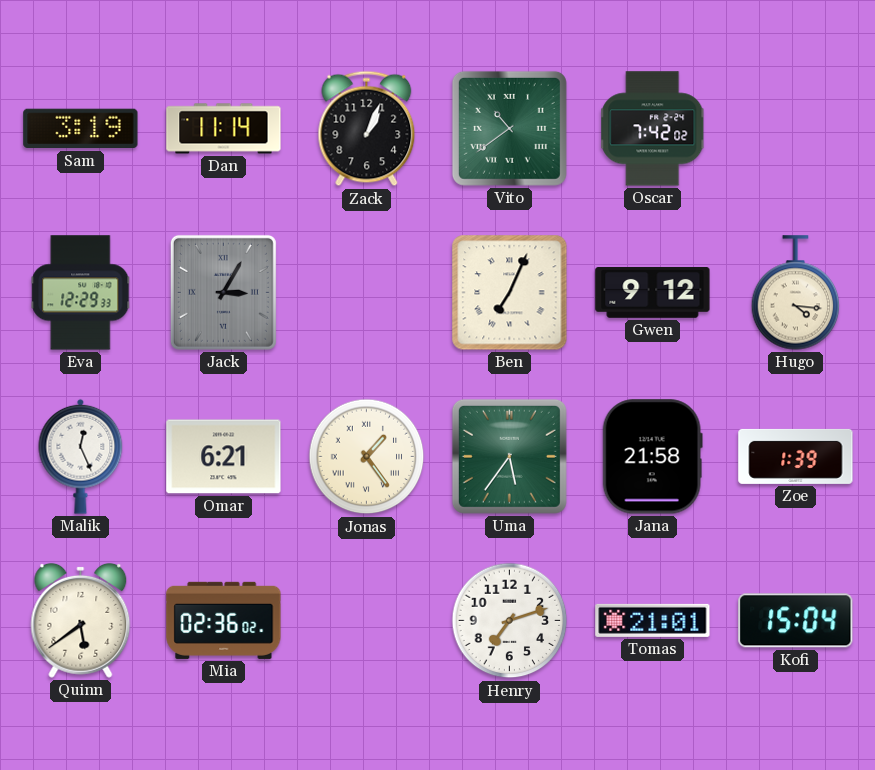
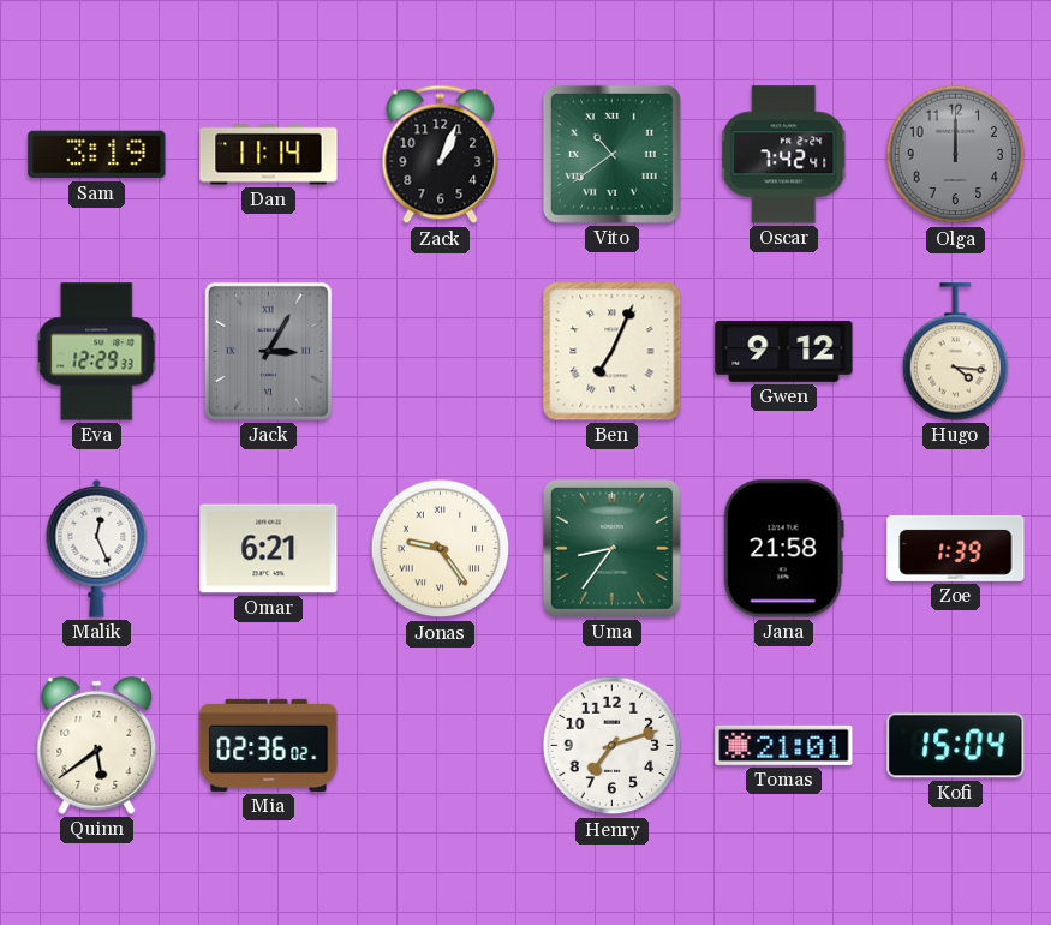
Oscar: 7:42:02 -> 7:42:41 (784, 155)
Olga: none -> 12:00 (956, 155)
Jonas: 1:24 -> 9:24 (441, 549)
Uma: 5:36 -> 8:36 (611, 548)
